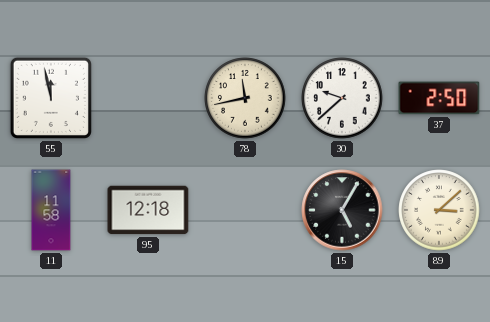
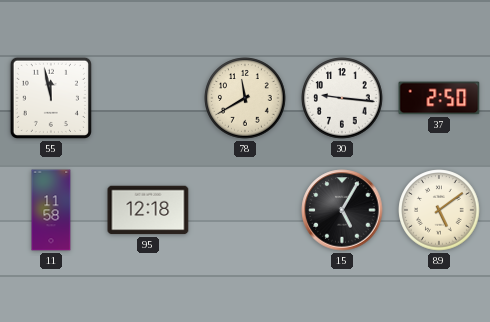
78: 11:43 -> 11:40 (245, 98)
30: 9:38 -> 9:16 (342, 98)
89: 3:08 -> 5:09 (439, 210)
